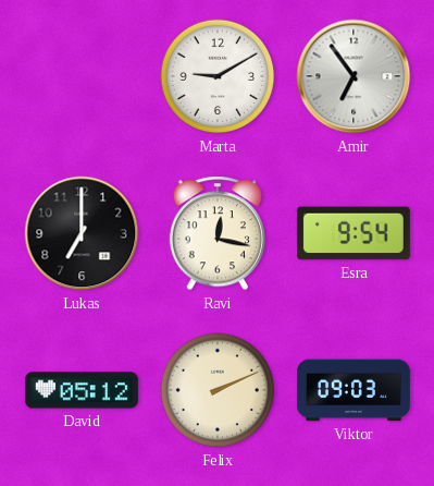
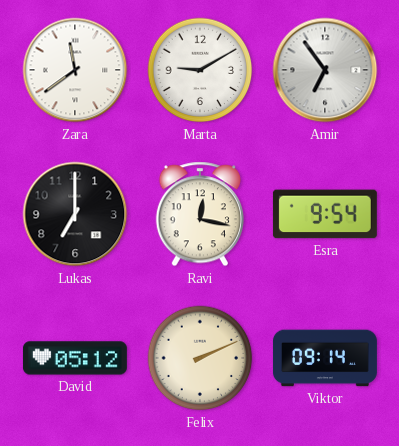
Zara: none -> 11:39 (75, 70)
Viktor: 09:03 -> 09:14 (325, 358)
